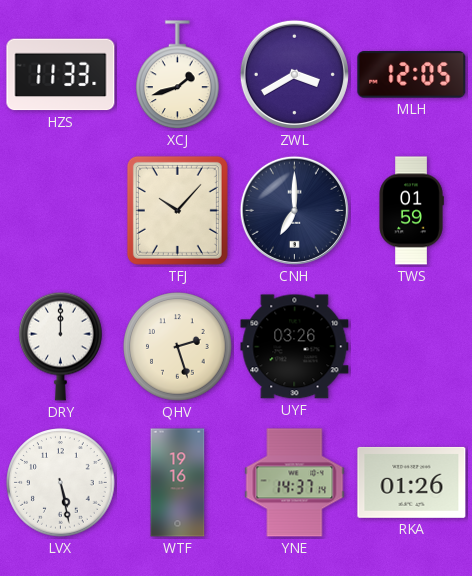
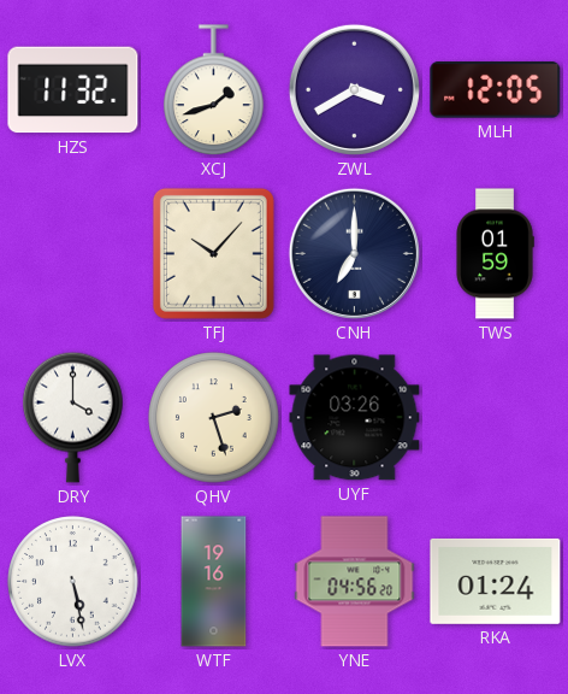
HZS: 11:33 -> 11:32 (73, 90)
DRY: 12:00 -> 4:00 (73, 417)
YNE: 14:37 -> 04:56 (355, 582)
RKA: 01:26 -> 01:24 (496, 581)
